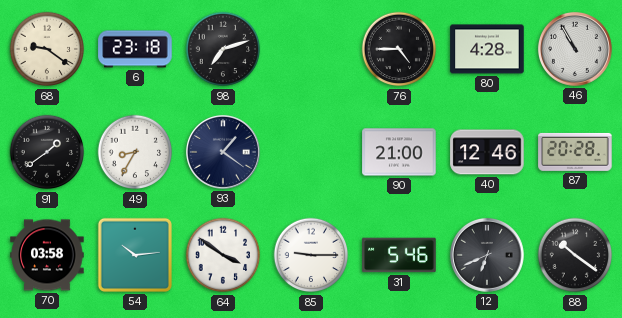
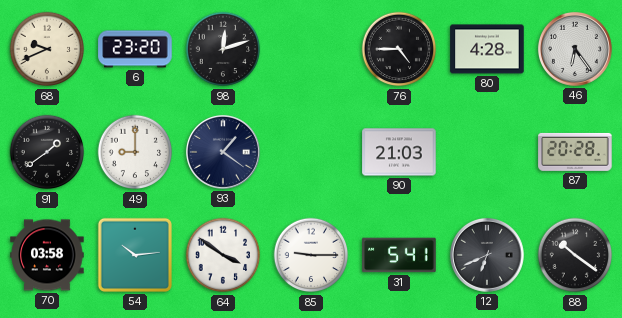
68: 9:21 -> 9:41 (47, 49)
6: 23:18 -> 23:20 (135, 49)
98: 7:12 -> 12:12 (223, 49)
46: 10:55 -> 6:24 (575, 49)
49: 8:35 -> 9:00 (135, 152)
90: 21:00 -> 21:03 (399, 152)
40: 12:46 -> none (487, 152)
31: 5:46 -> 5:41 (399, 255)
